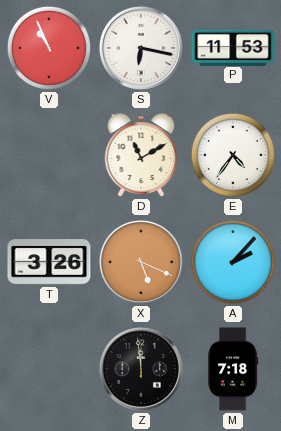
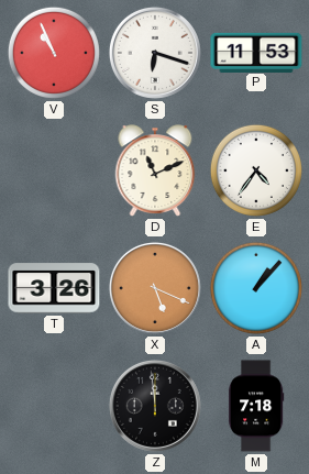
S: 6:17 -> 6:18 (155, 53)
D: 11:10 -> 11:11 (155, 170)
A: 2:07 -> 1:07 (256, 288)
